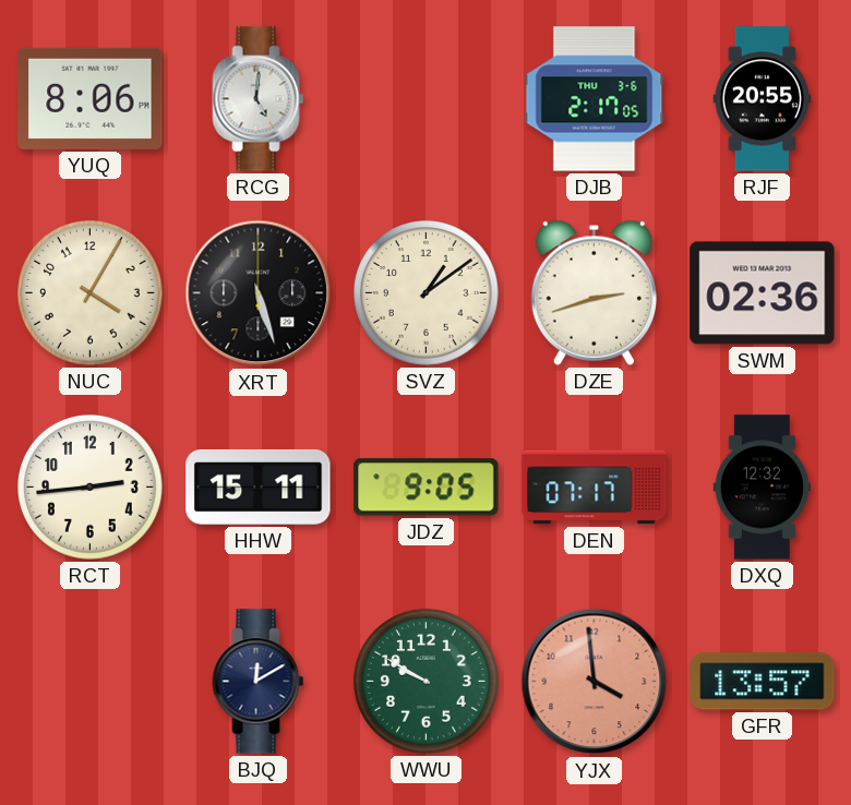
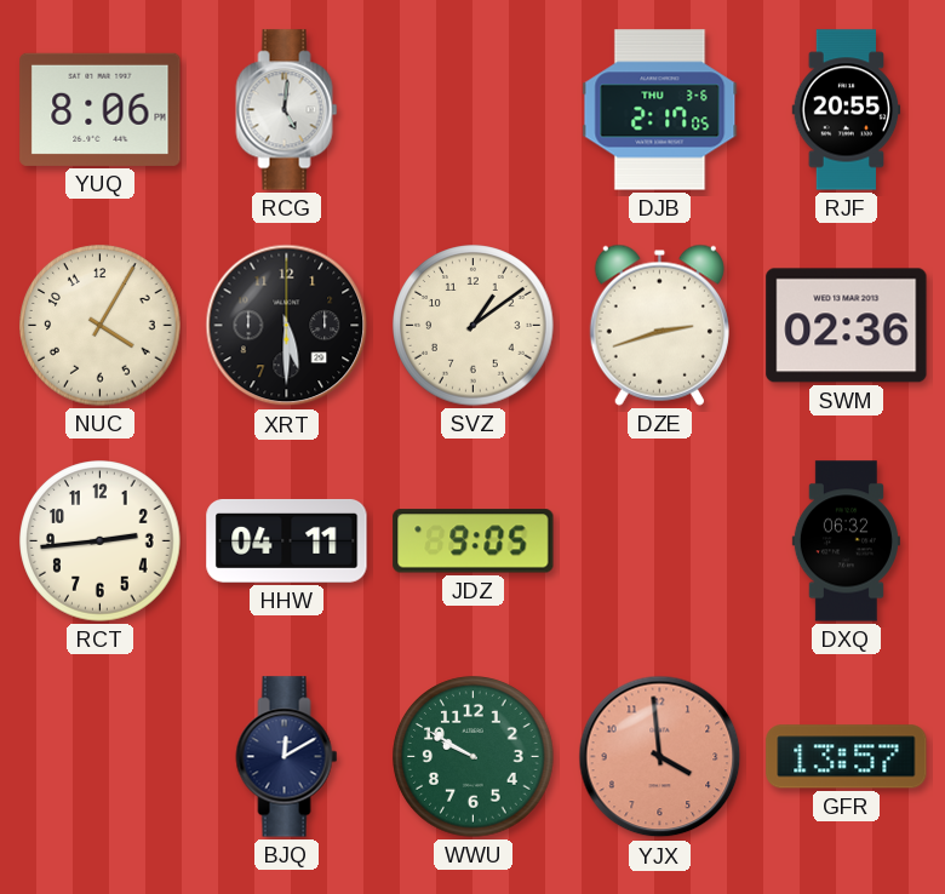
XRT: 5:27 -> 5:30 (287, 326)
HHW: 15:11 -> 04:11 (287, 540)
DEN: 07:17 -> none (595, 488)
DXQ: 12:32 -> 06:32 (846, 541)
